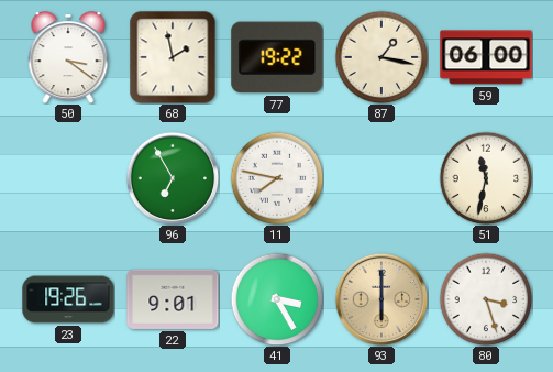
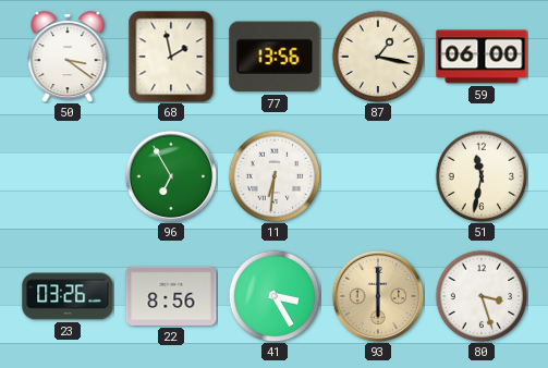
77: 19:22 -> 13:56 (275, 57)
11: 7:47 -> 6:31 (275, 176)
23: 19:26 -> 03:26 (68, 296)
22: 9:01 -> 8:56 (171, 296)
